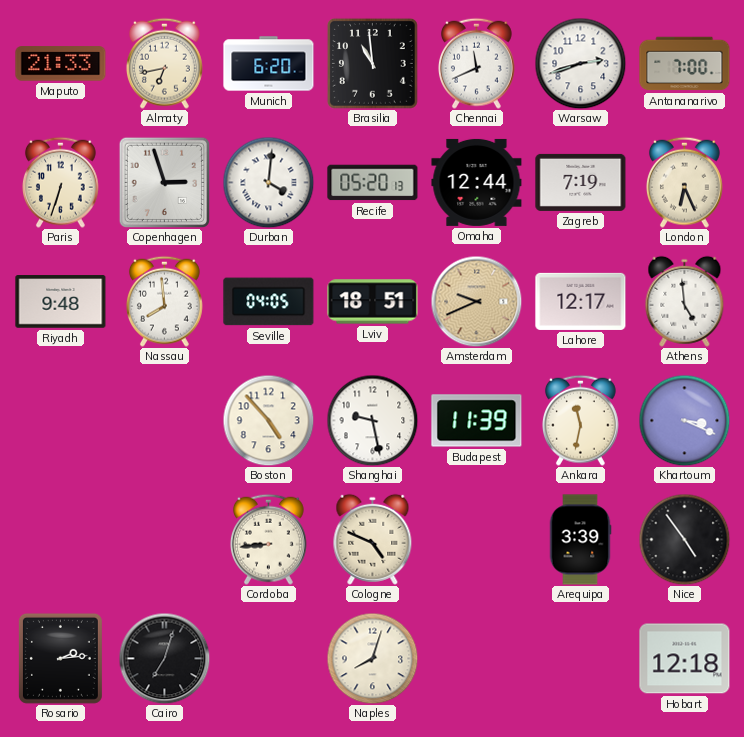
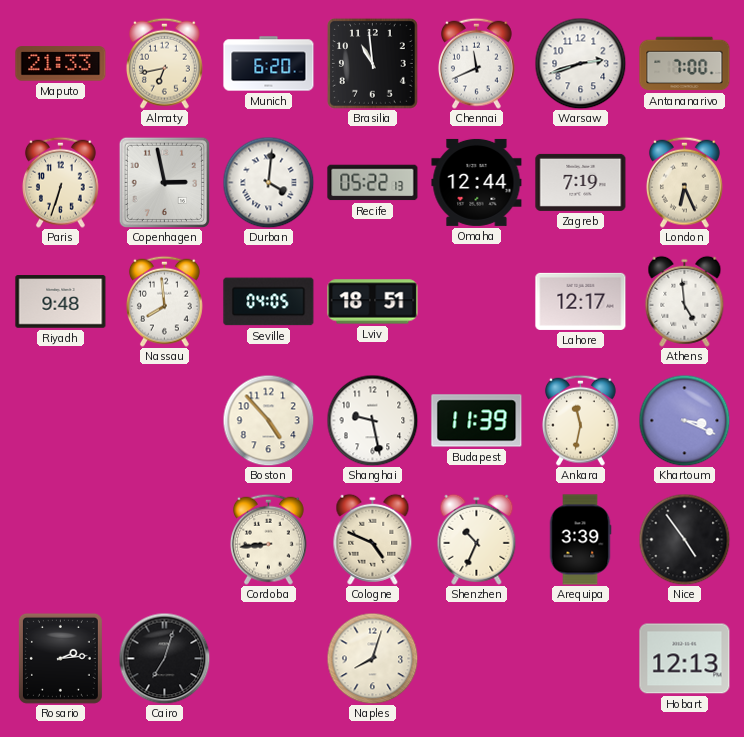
Copenhagen: 2:57 -> 2:58 (164, 182)
Recife: 05:20 -> 05:22 (373, 183)
Amsterdam: 9:41 -> none (476, 301)
Shenzhen: none -> 10:34 (477, 539)
Hobart: 12:18 -> 12:13 (685, 659)
